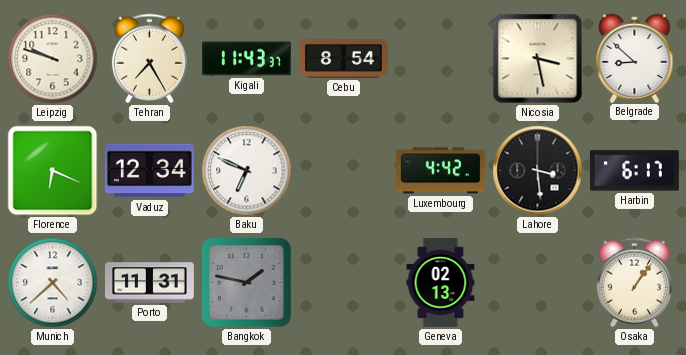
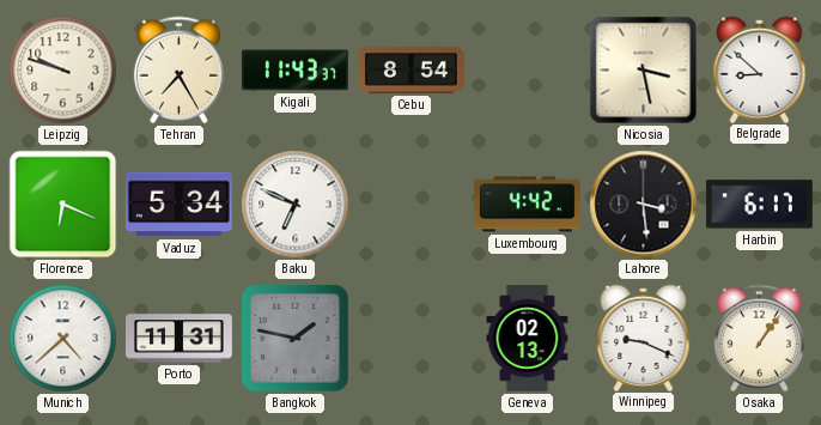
Vaduz: 12:34 -> 5:34 (178, 205)
Winnipeg: none -> 9:19 (644, 338)
